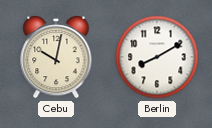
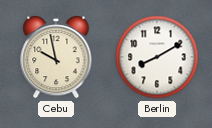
Cebu: 10:02 -> 9:58 (56, 58)
